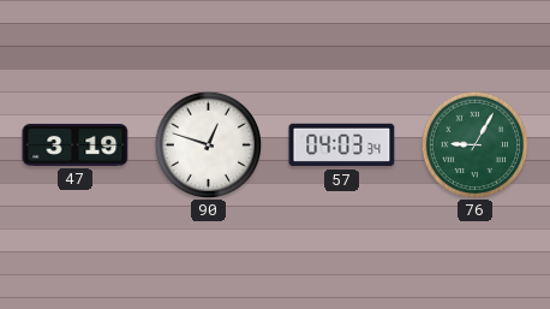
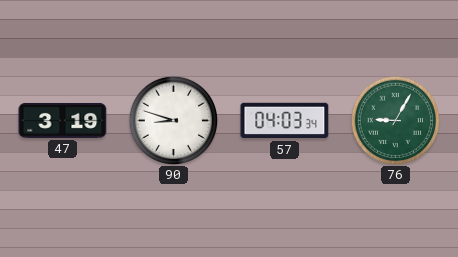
90: 12:48 -> 8:48 (173, 120)
